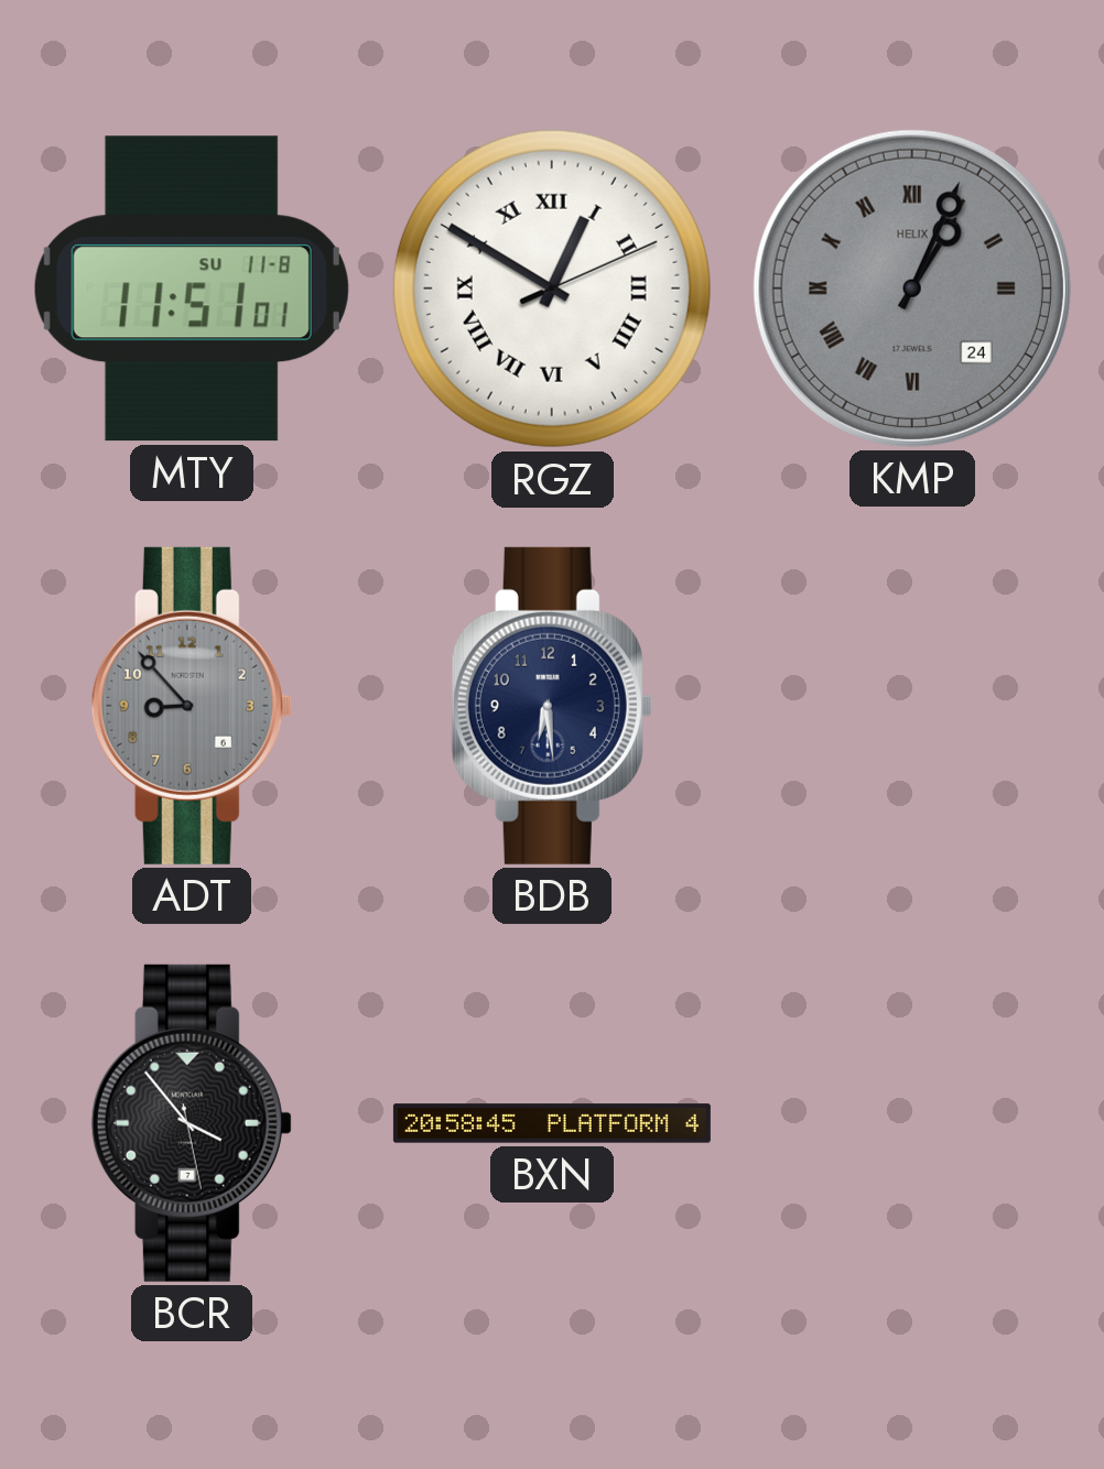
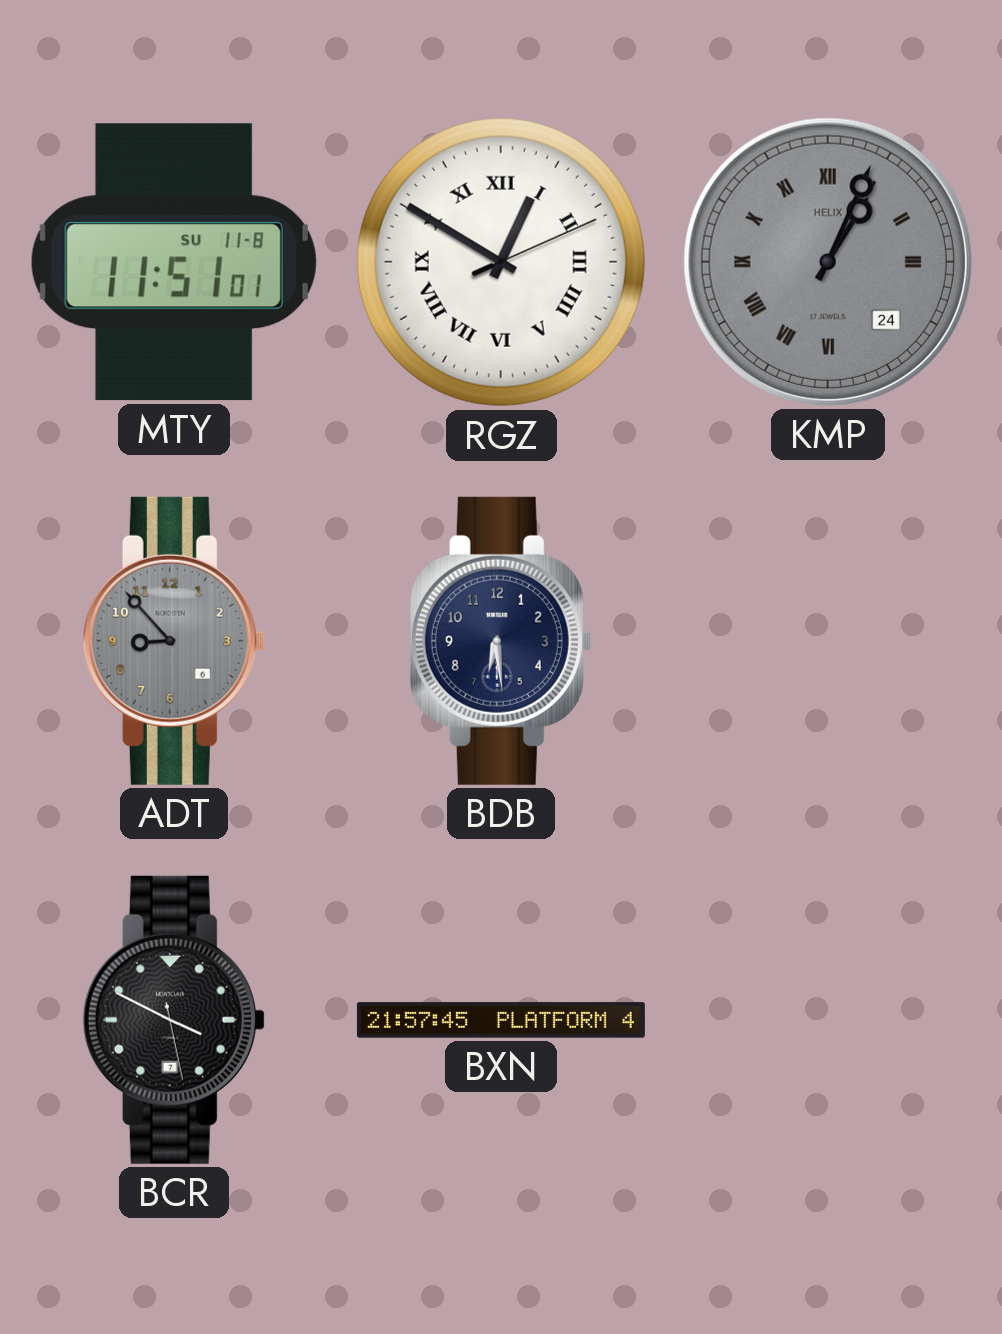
BCR: 3:53 -> 3:49 (174, 1020)
BXN: 20:58 -> 21:57 (501, 1020)
